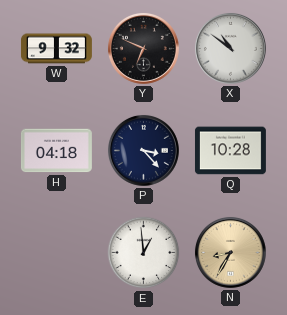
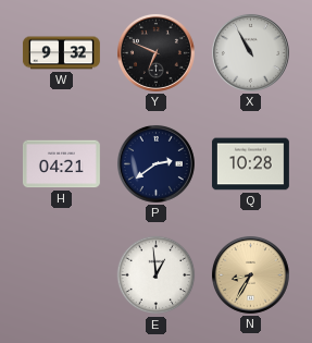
X: 10:51 -> 10:55 (250, 52)
H: 04:18 -> 04:21 (61, 164)
P: 3:23 -> 2:39 (155, 163)
